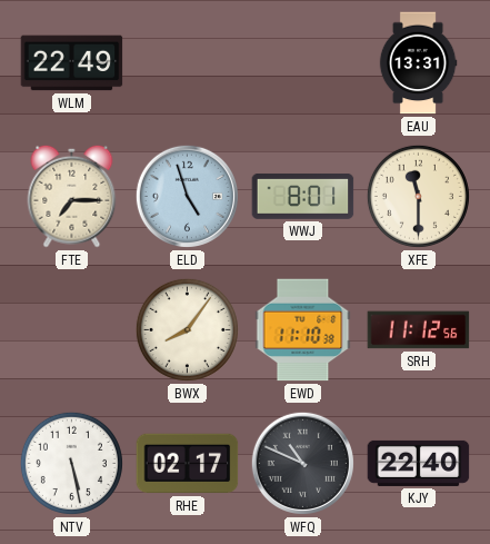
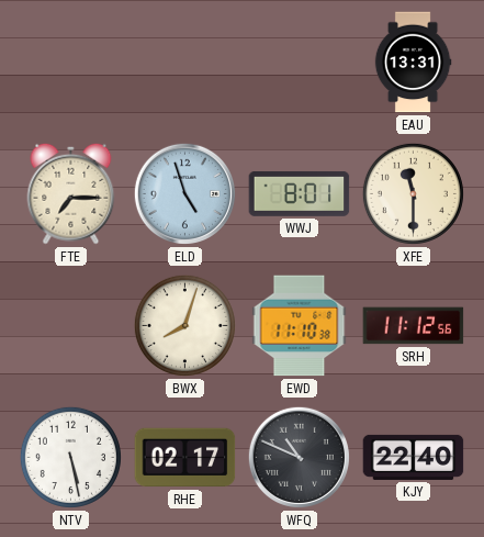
WLM: 22:49 -> none (72, 63)
BWX: 8:06 -> 8:03 (184, 325)
